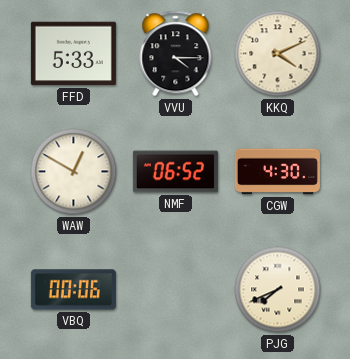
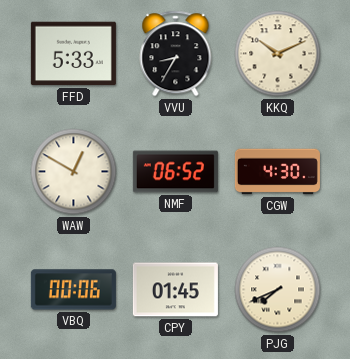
VVU: 4:15 -> 8:35 (176, 54)
KKQ: 4:11 -> 10:11 (278, 54)
CPY: none -> 01:45 (175, 290)
